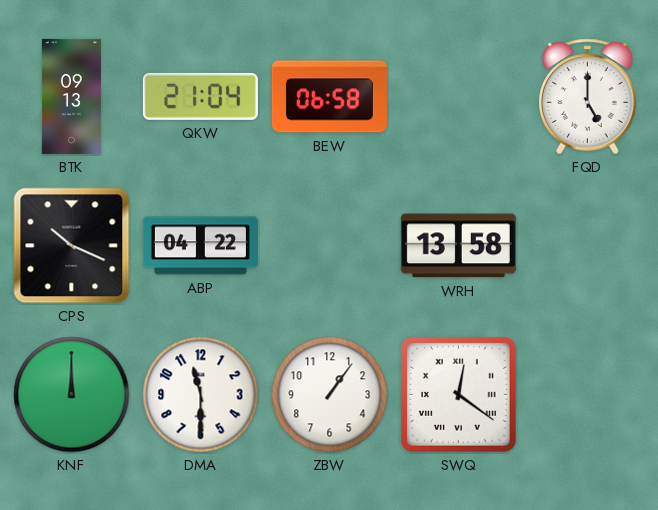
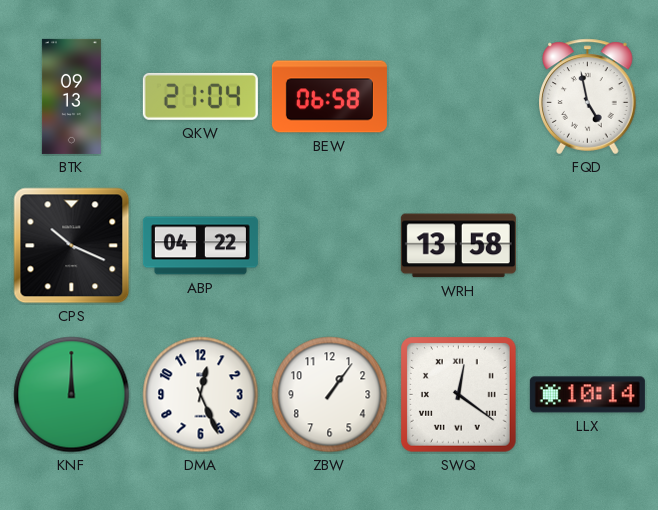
FQD: 5:00 -> 4:58 (588, 97)
DMA: 11:30 -> 12:26 (201, 395)
LLX: none -> 10:14 (587, 395)
